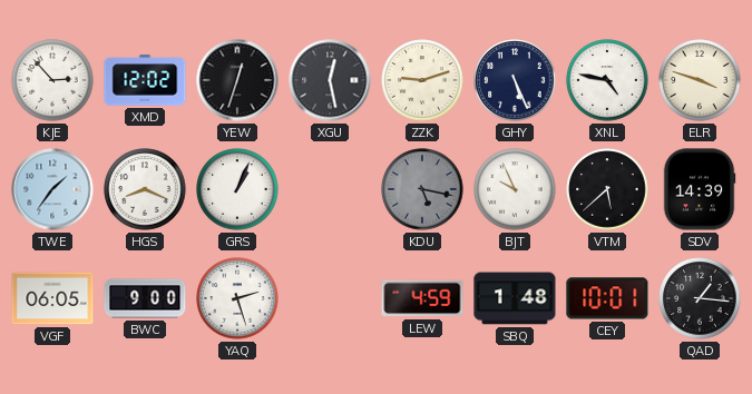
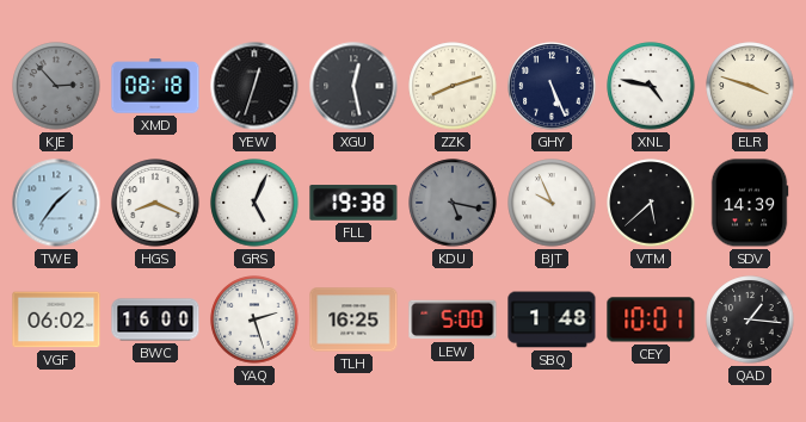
KJE dial: white -> grey (56, 86)
XMD: 12:02 -> 08:18 (155, 86)
ZZK: 9:12 -> 8:12 (453, 86)
GRS: 1:04 -> 5:04 (254, 203)
FLL: none -> 19:38 (353, 203)
VGF: 06:05 -> 06:02 (56, 319)
BWC: 9:00 -> 16:00 (155, 319)
TLH: none -> 16:25 (353, 319)
LEW: 4:59 -> 5:00 (453, 319)
